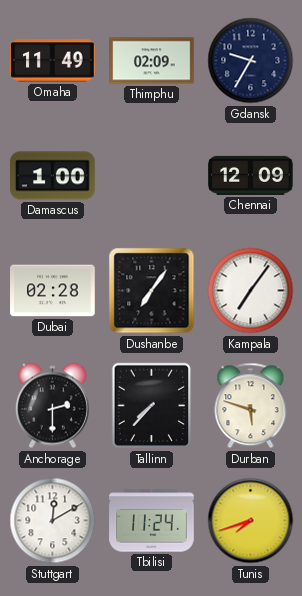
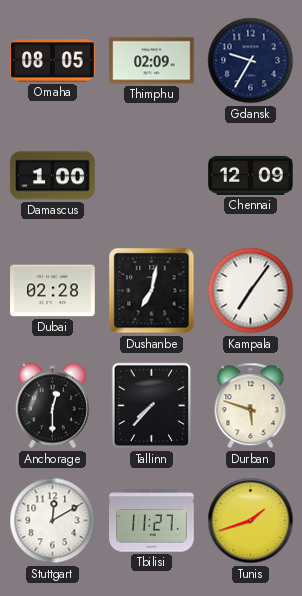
Omaha: 11:49 -> 08:05 (53, 61)
Dushanbe: 7:06 -> 7:02 (152, 291)
Anchorage: 2:30 -> 12:30 (52, 406)
Tbilisi: 11:24 -> 11:27 (152, 521)
Tunis: 7:42 -> 1:42 (251, 521)
